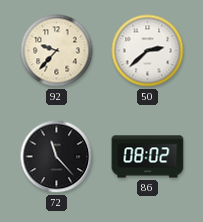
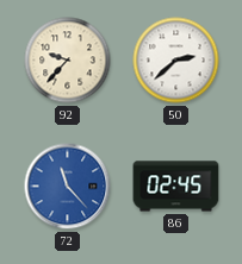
72 dial: black -> blue (68, 187)
86: 08:02 -> 02:45 (176, 187)
